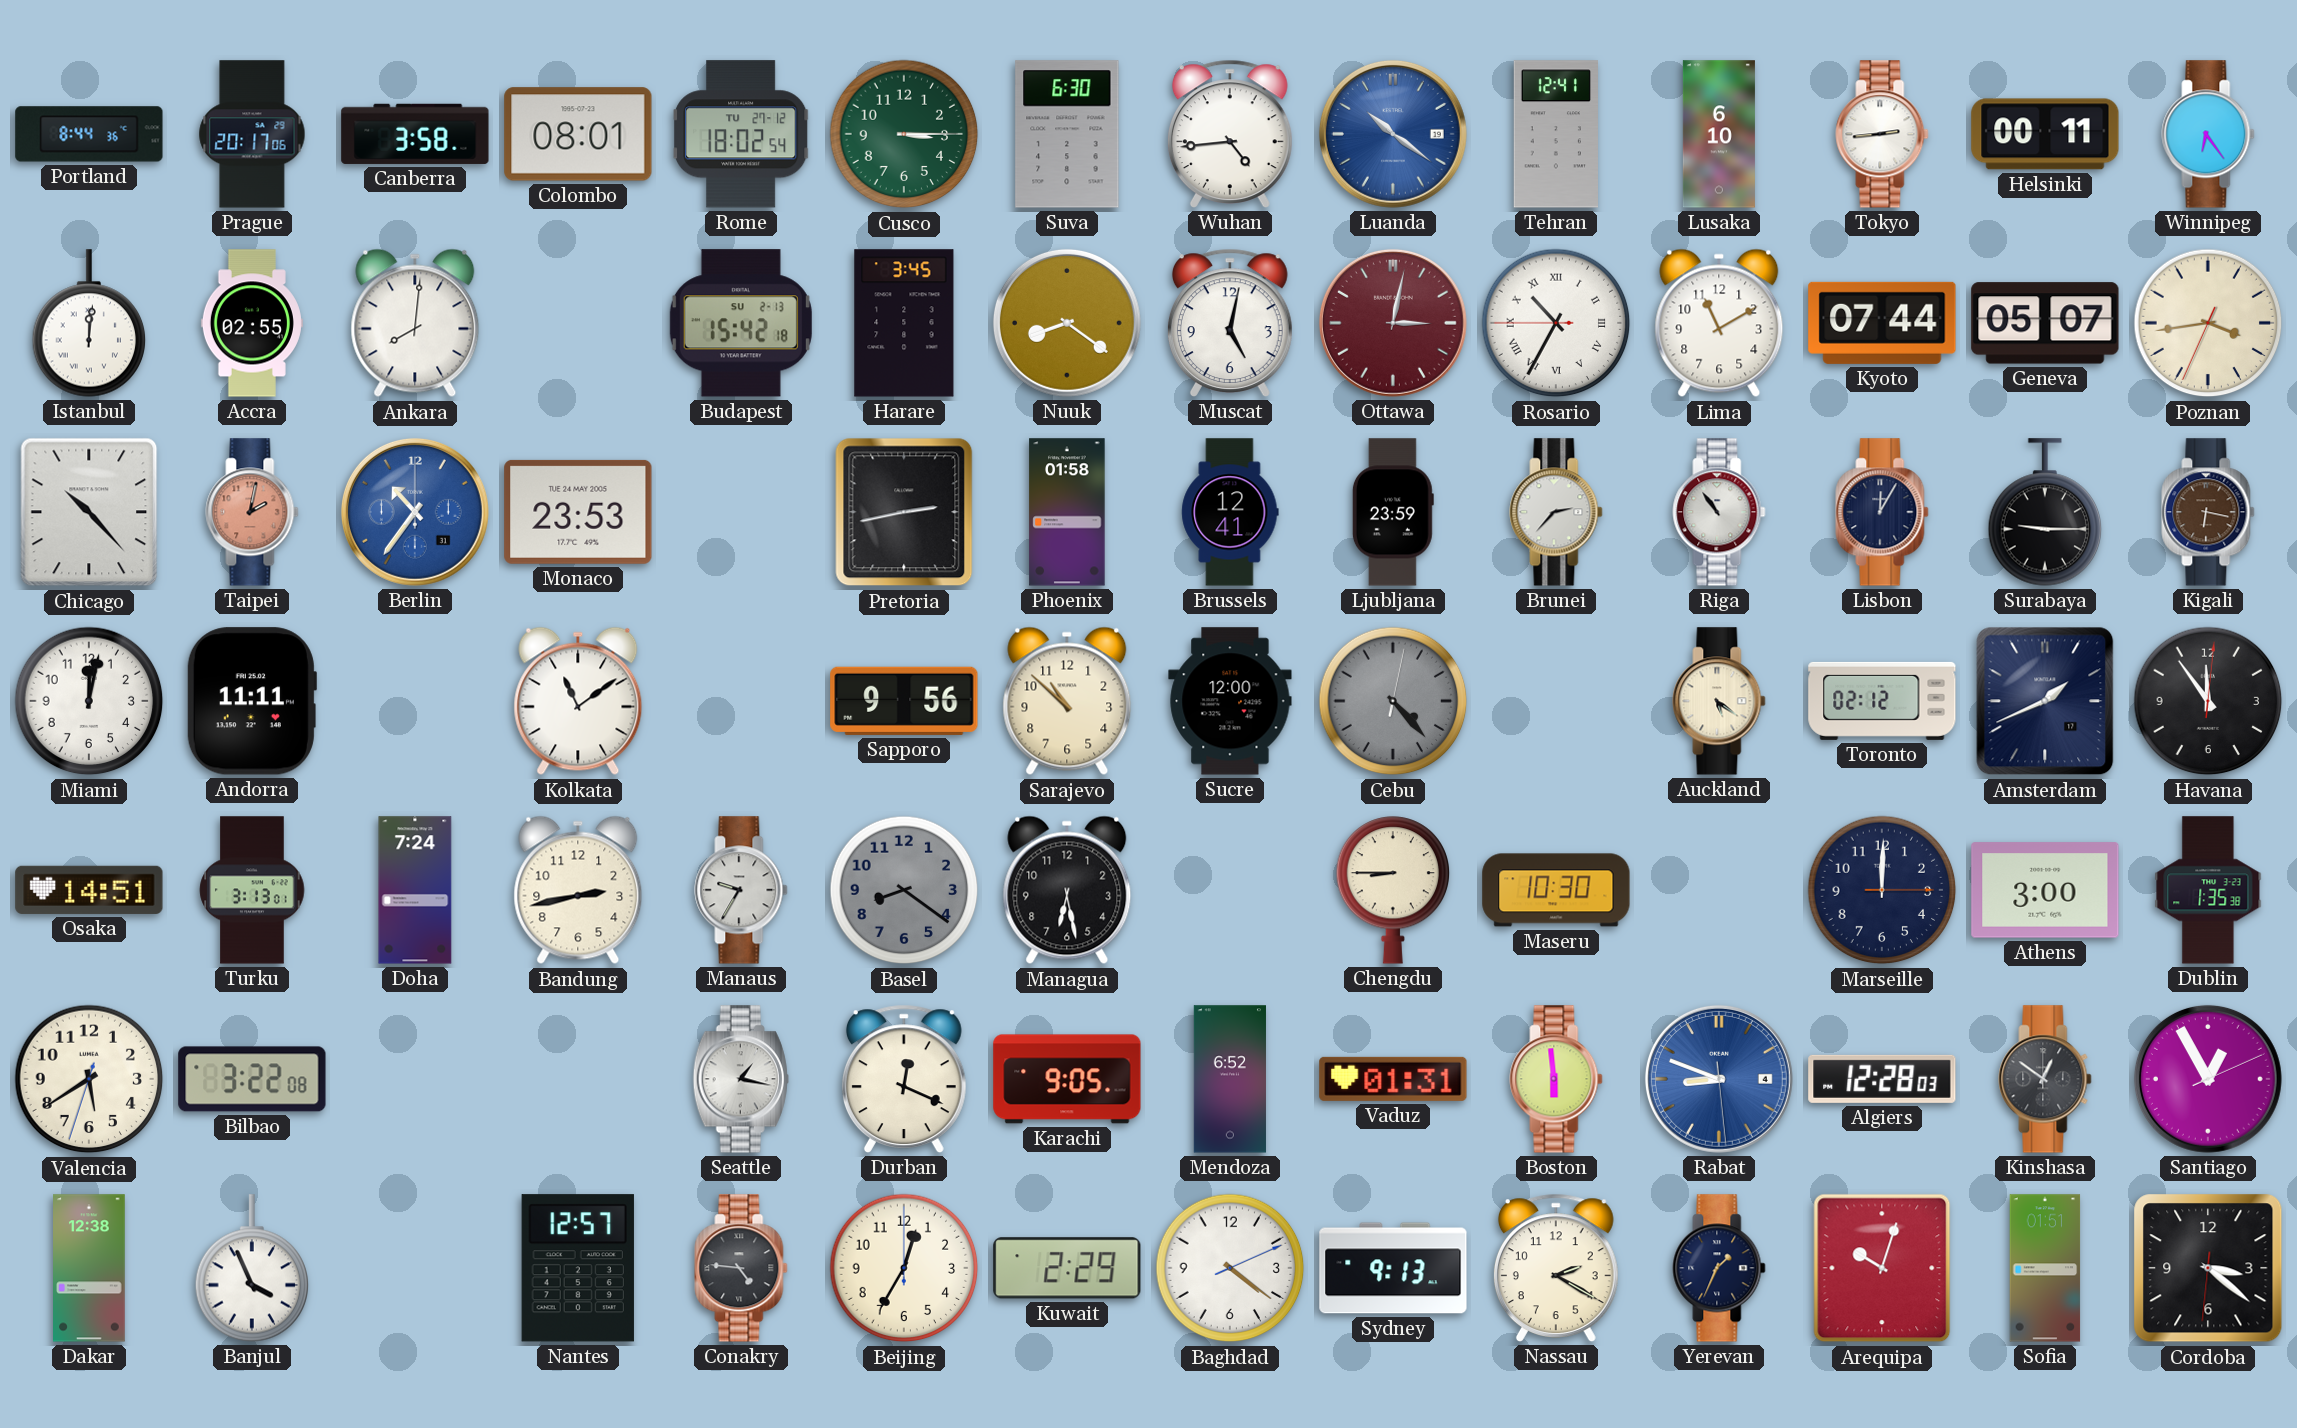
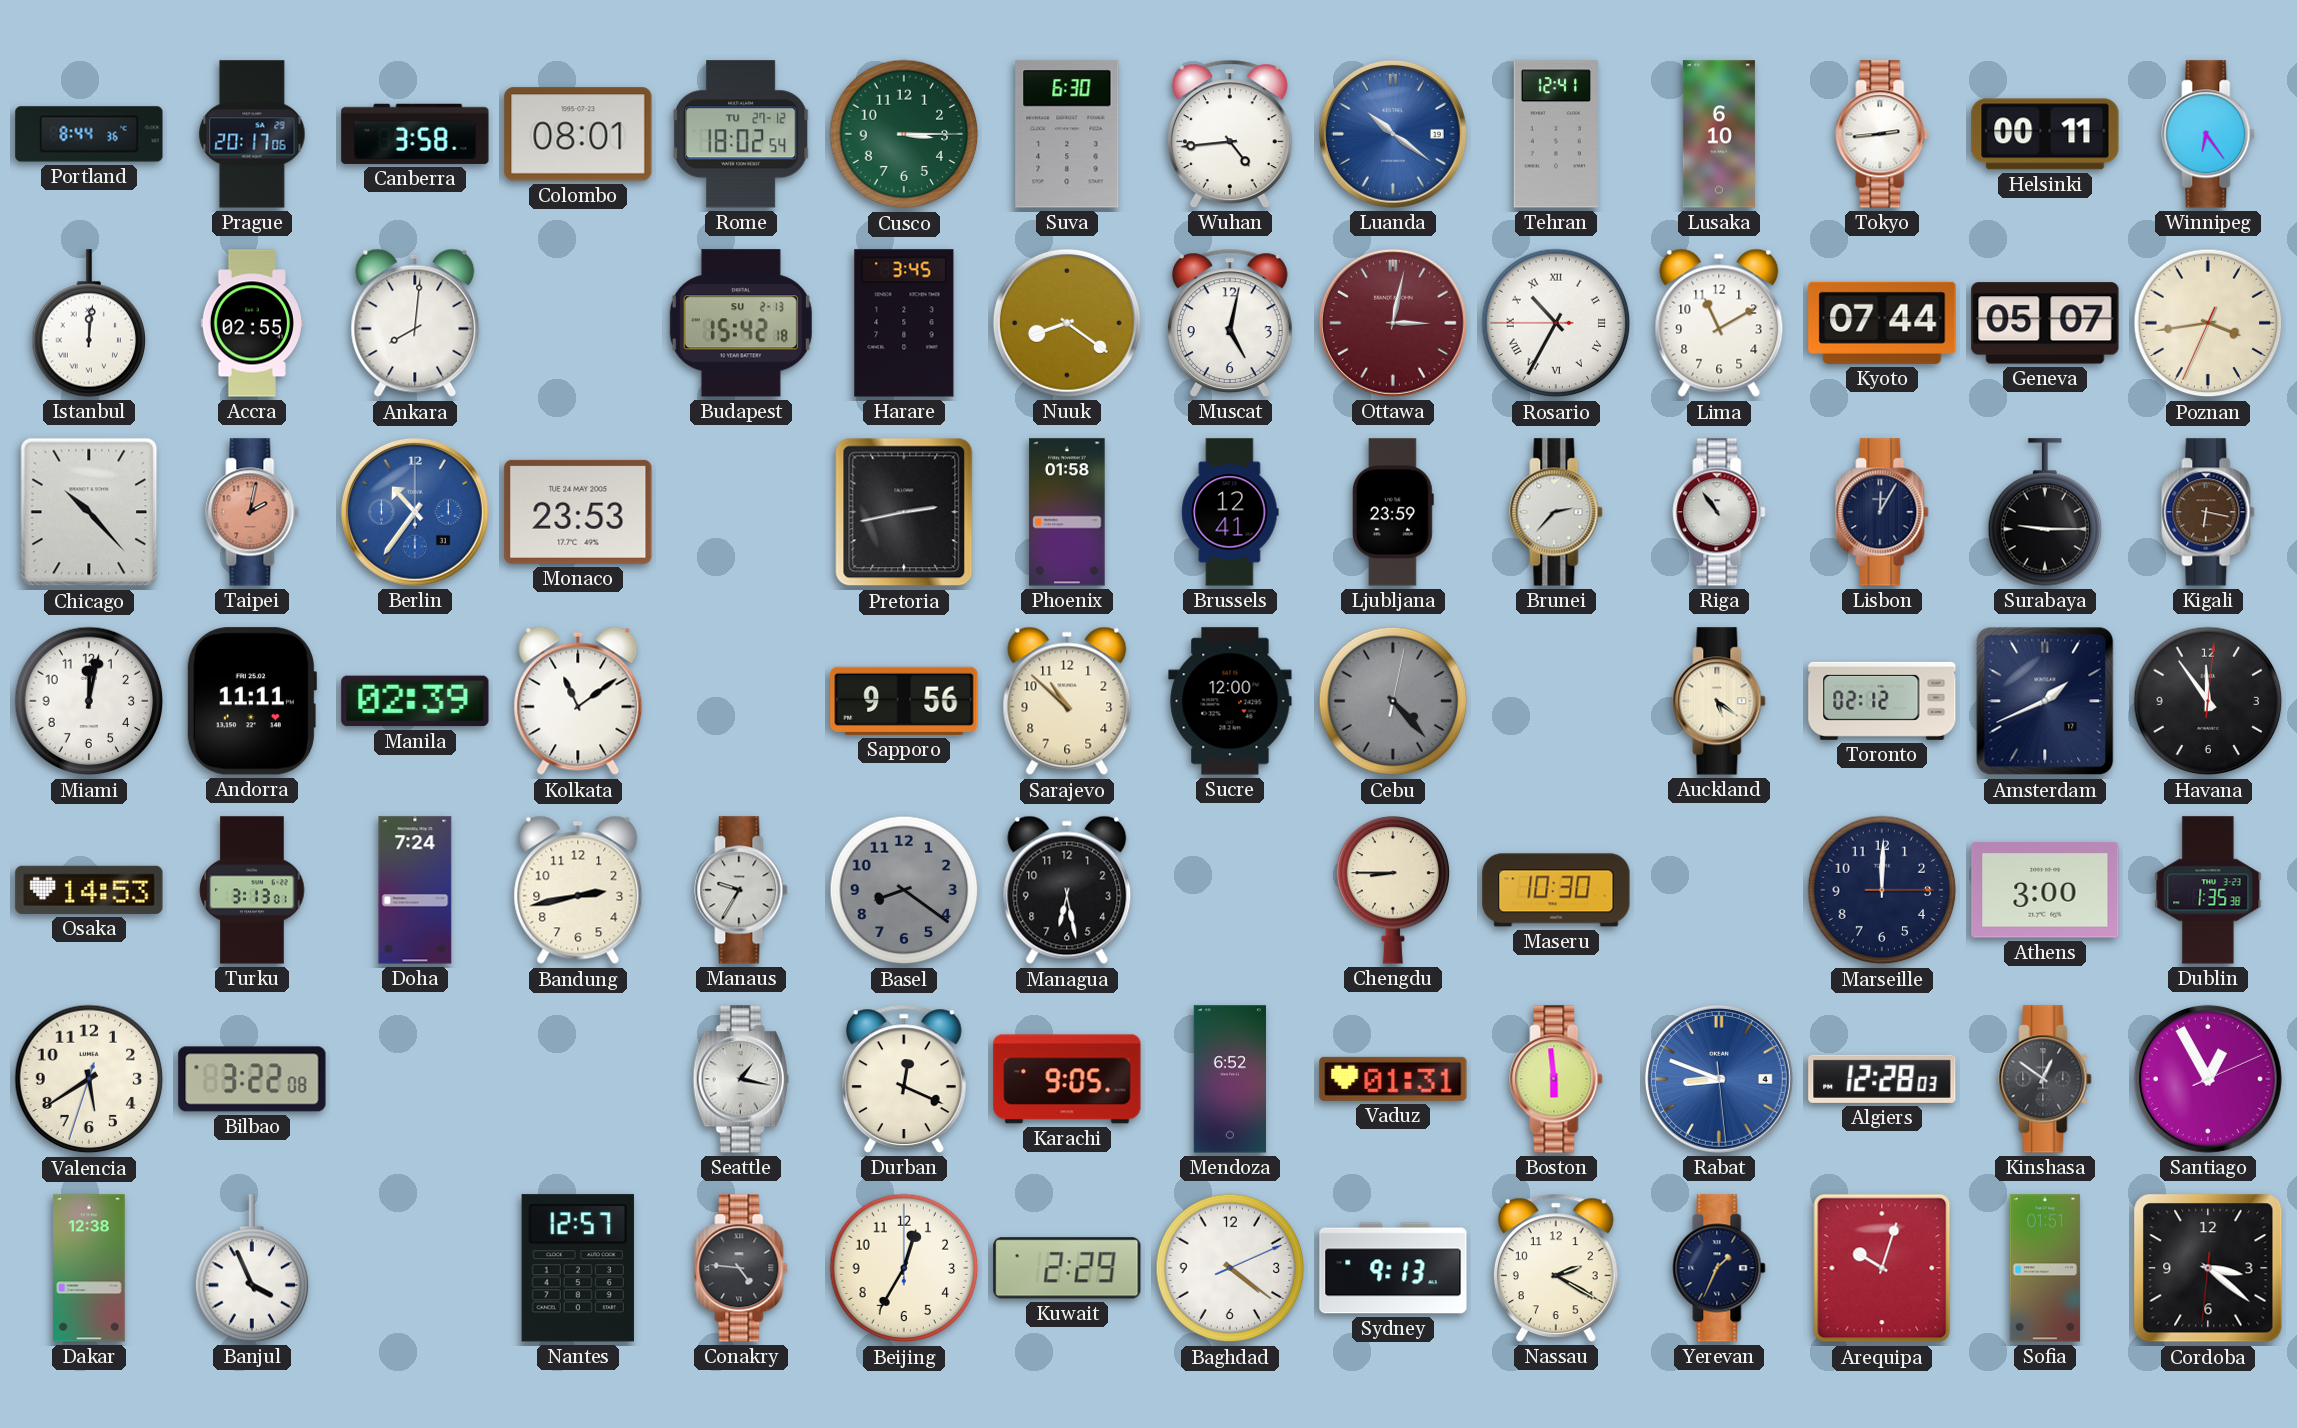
Manila: none -> 02:39 (415, 701)
Osaka: 14:51 -> 14:53 (89, 890)
